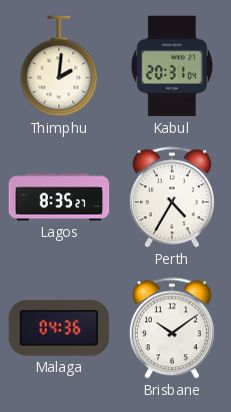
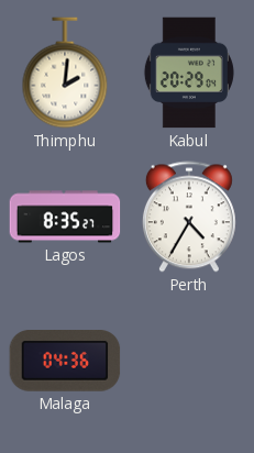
Kabul: 20:31 -> 20:29 (189, 73)
Brisbane: 10:09 -> none (172, 328)
